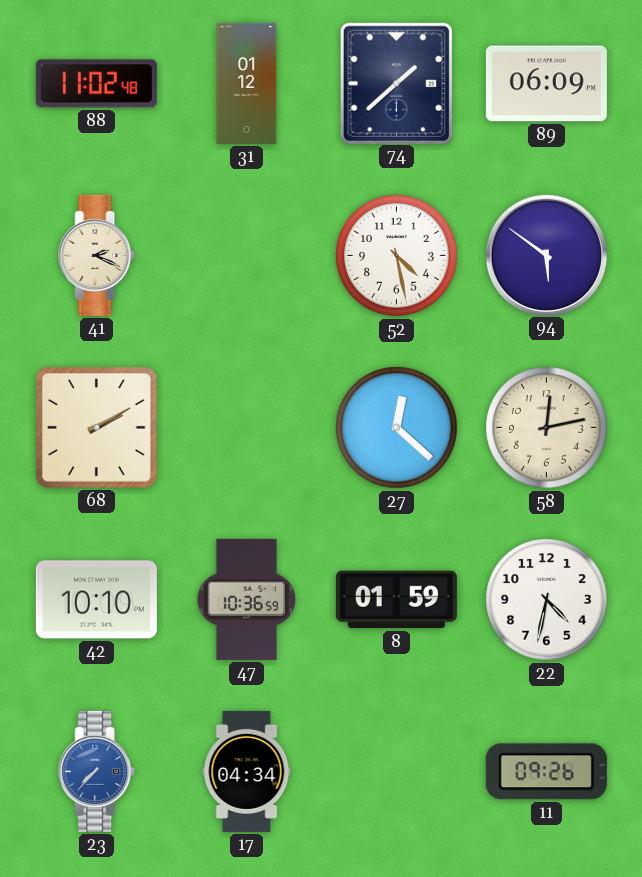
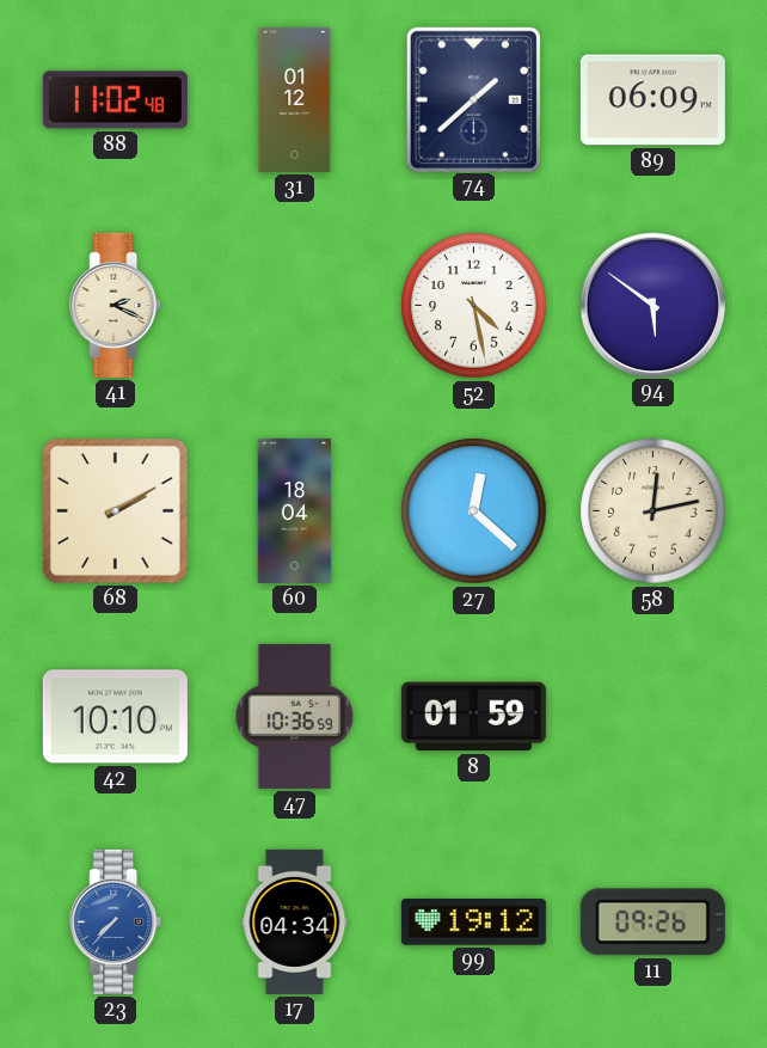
60: none -> 18:04 (295, 510)
22: 4:32 -> none (547, 600)
99: none -> 19:12 (473, 923)
